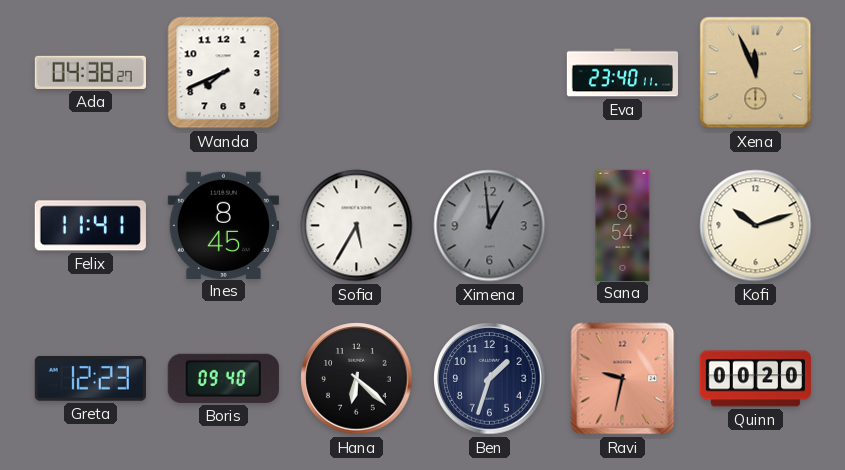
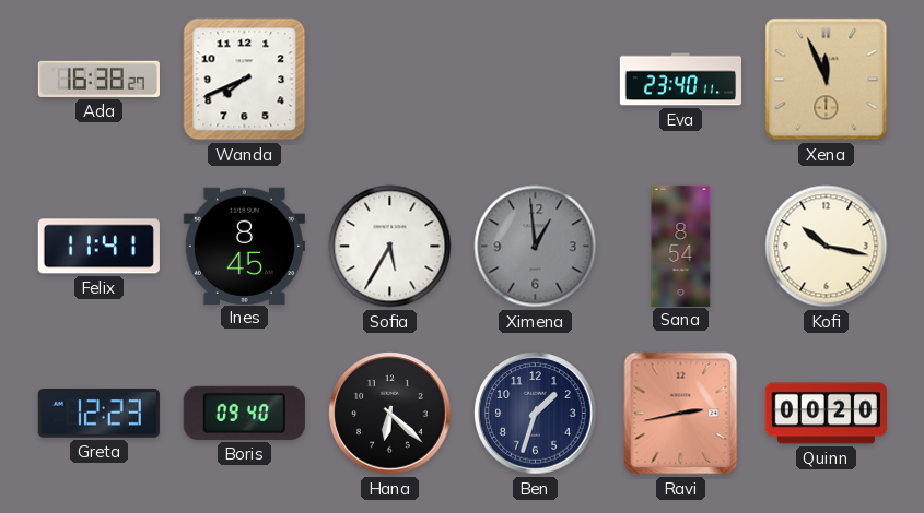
Ada: 04:38 -> 16:38 (98, 79)
Kofi: 10:12 -> 10:17 (827, 247)
Ravi: 9:32 -> 2:43 (681, 414)
